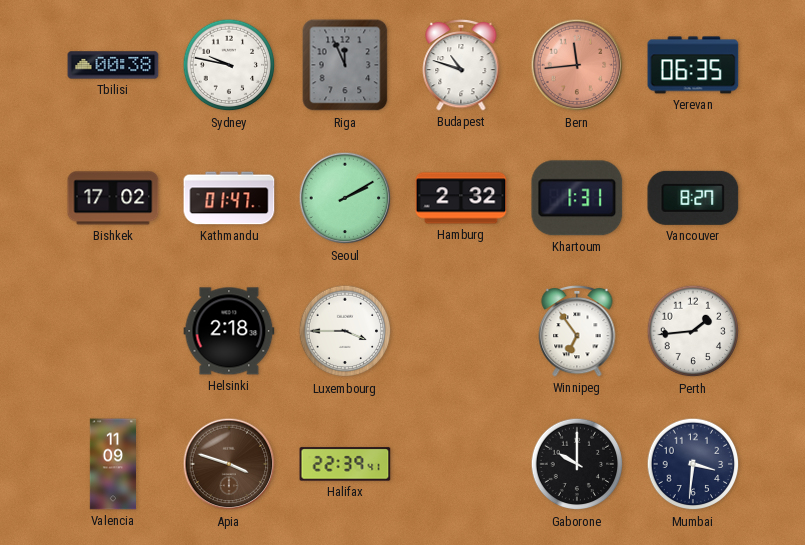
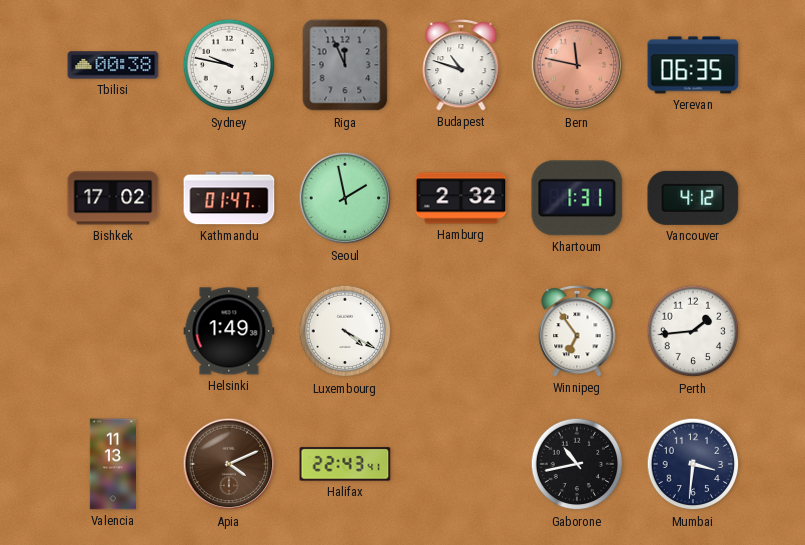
Bern: 11:44 -> 11:47 (577, 65)
Seoul: 2:10 -> 1:58 (345, 198)
Vancouver: 8:27 -> 4:12 (693, 198)
Helsinki: 2:18 -> 1:49 (229, 331)
Luxembourg: 3:45 -> 4:20 (345, 331)
Valencia: 11:09 -> 11:13 (113, 464)
Apia: 3:48 -> 4:11 (229, 464)
Halifax: 22:39 -> 22:43 (345, 464)
Gaborone: 10:00 -> 10:43 (577, 464)
